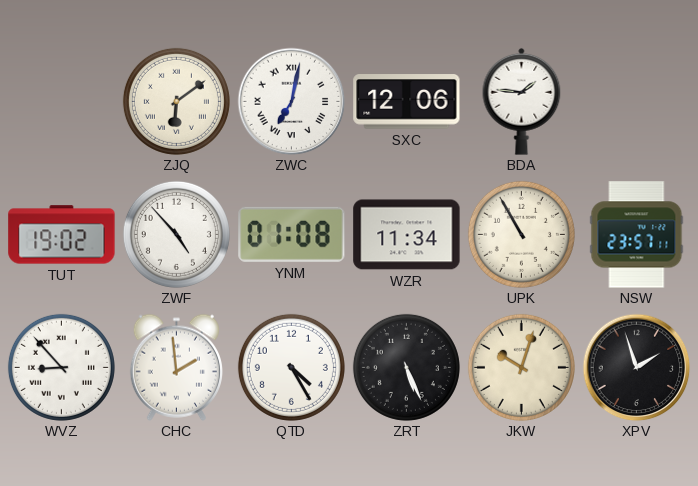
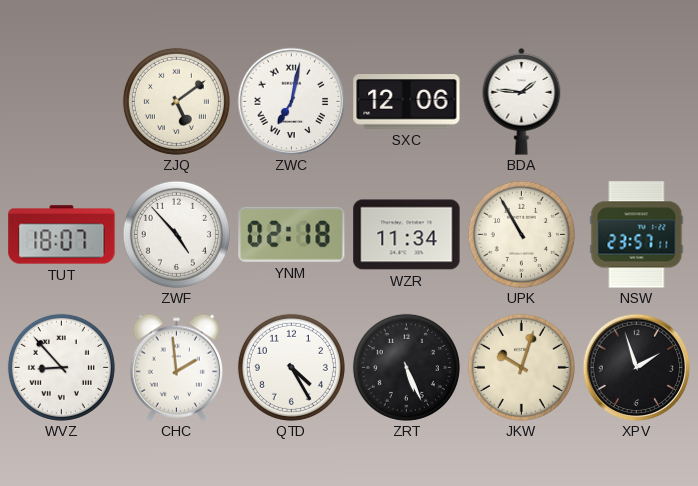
ZJQ: 6:09 -> 5:09 (176, 101)
TUT: 19:02 -> 18:07 (62, 235)
YNM: 01:08 -> 02:18 (292, 234)
